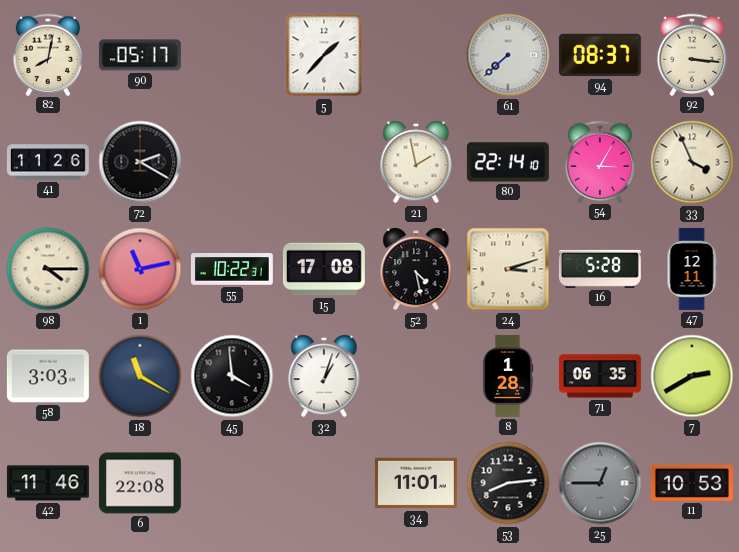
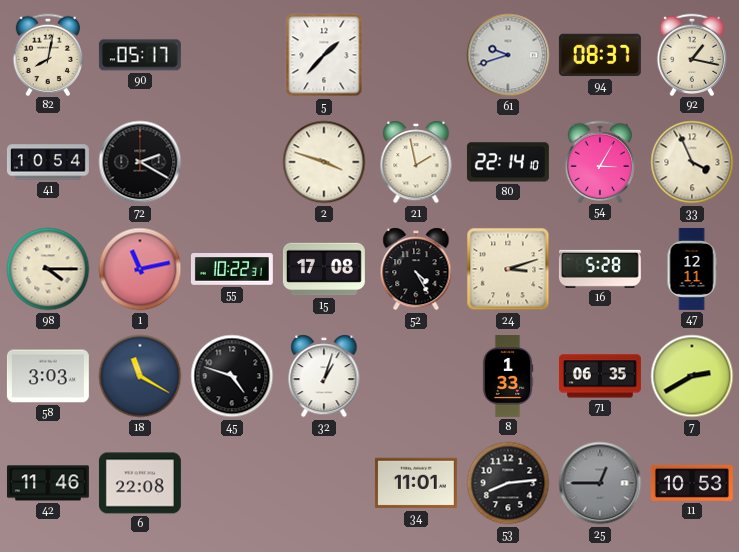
61: 7:38 -> 9:42 (508, 55)
92: 3:16 -> 1:17 (691, 54)
41: 11:26 -> 10:54 (48, 162)
2: none -> 3:48 (324, 162)
52: 4:28 -> 4:25 (416, 269)
45: 3:59 -> 4:48 (232, 376)
8: 1:28 -> 1:33 (508, 376)
